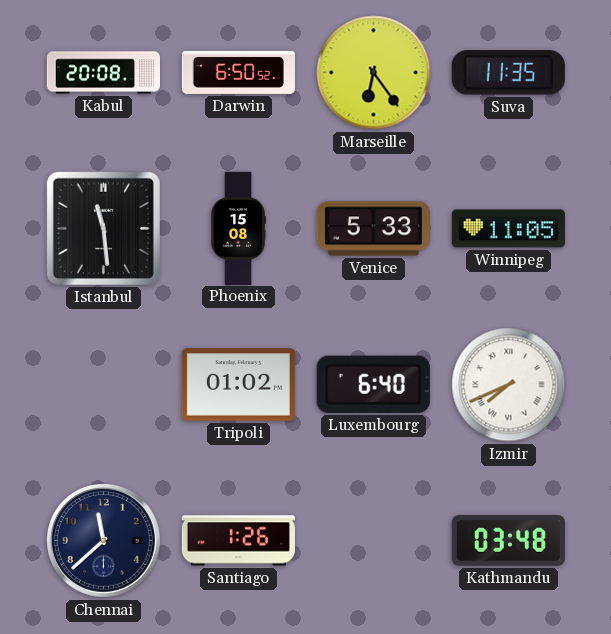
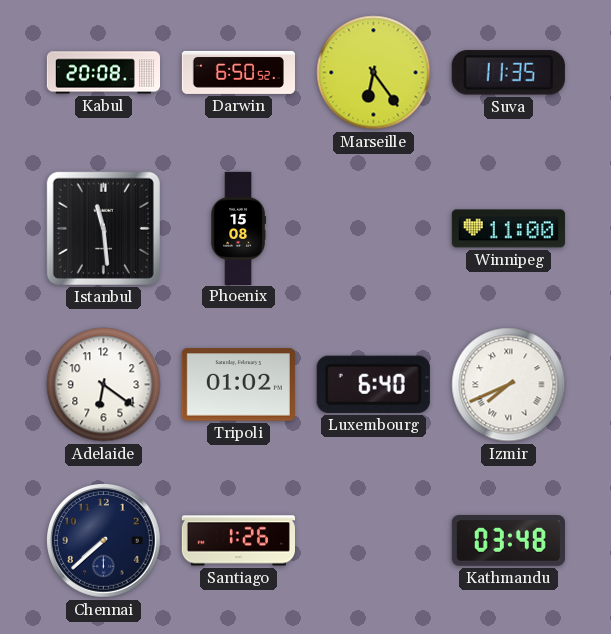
Venice: 5:33 -> none (373, 229)
Winnipeg: 11:05 -> 11:00 (508, 229)
Adelaide: none -> 6:21 (104, 385)
Chennai: 11:38 -> 7:38 (104, 541)
